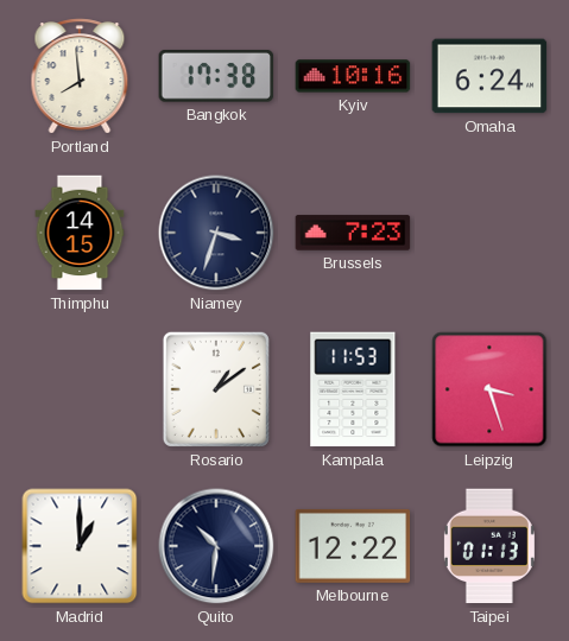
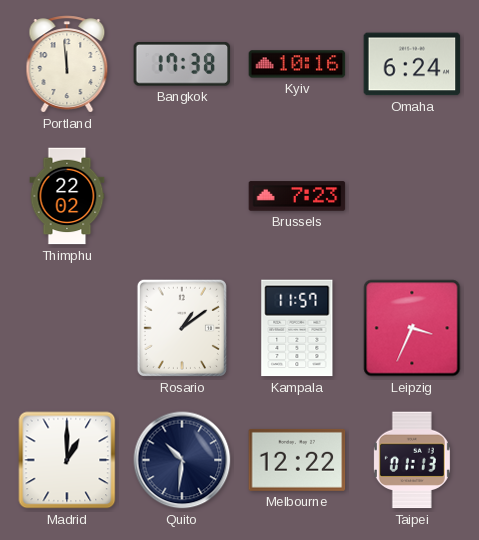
Portland: 7:59 -> 11:59 (67, 64)
Thimphu: 14:15 -> 22:02 (67, 196)
Niamey: 3:33 -> none (216, 233)
Kampala: 11:53 -> 11:57 (297, 328)
Leipzig: 3:27 -> 3:34 (412, 328)
